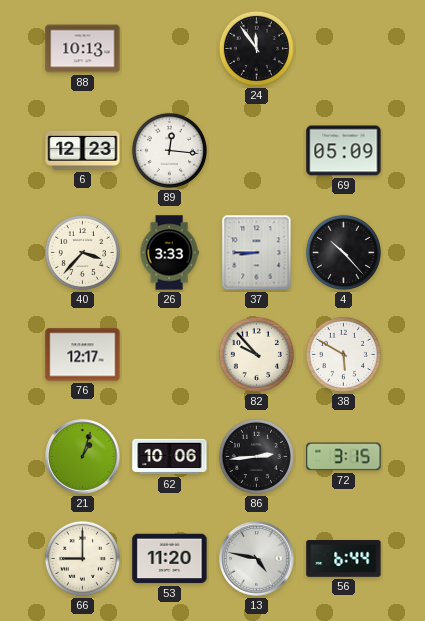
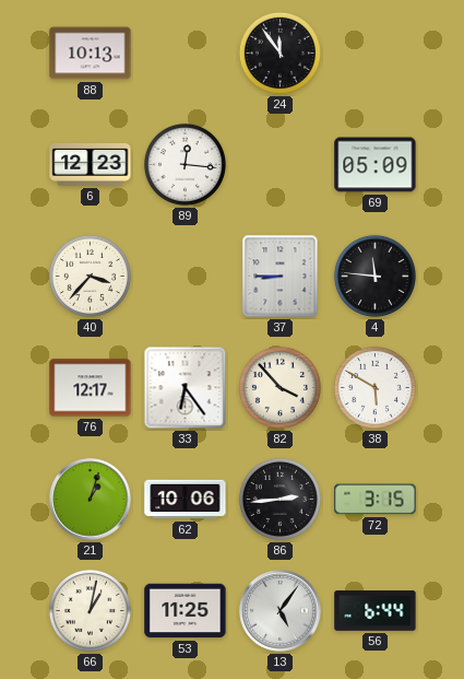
26: 3:33 -> none (169, 253)
4: 10:23 -> 11:46 (374, 276)
33: none -> 6:24 (186, 388)
82: 9:53 -> 3:53 (279, 387)
66: 9:00 -> 1:02 (90, 610)
53: 11:20 -> 11:25 (186, 611)
13: 4:47 -> 5:06 (281, 611)
